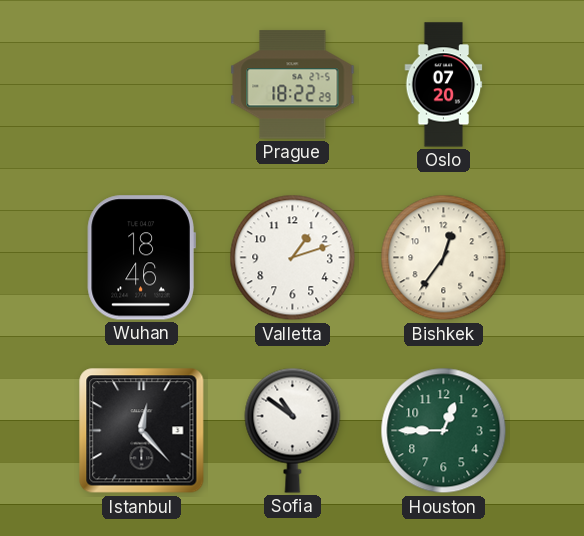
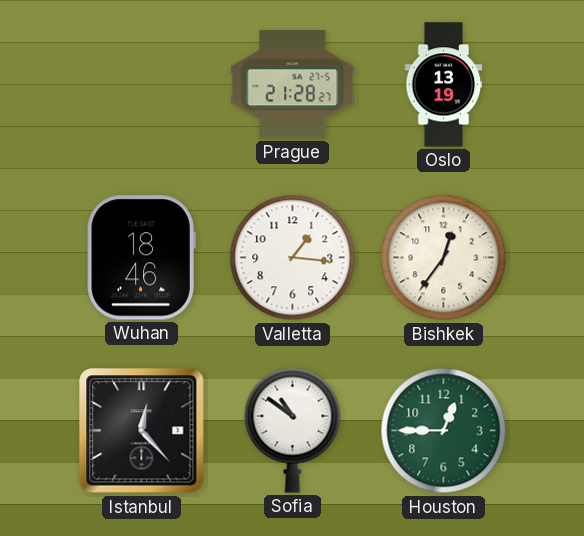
Prague: 18:22 -> 21:28 (293, 85)
Oslo: 07:20 -> 13:19 (444, 85)
Valletta: 1:12 -> 1:16 (293, 258)
